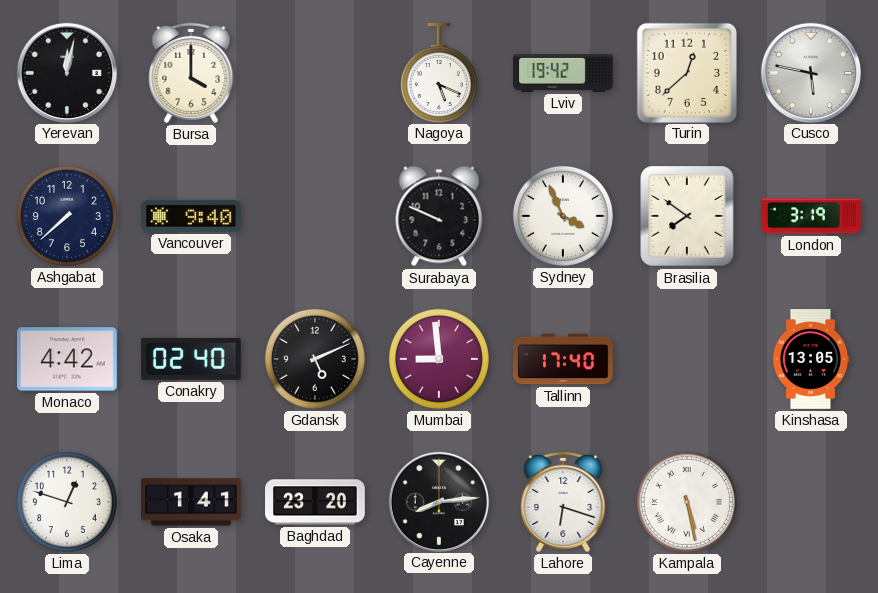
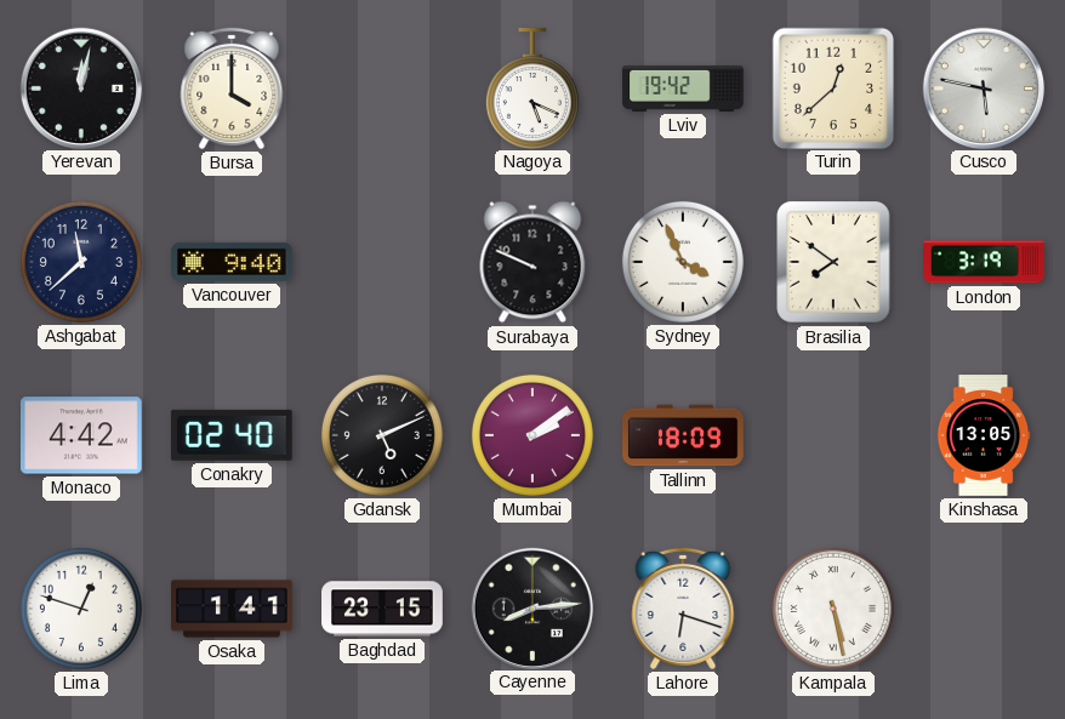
Ashgabat: 7:38 -> 11:38 (81, 262)
Mumbai: 8:59 -> 2:09 (532, 435)
Tallinn: 17:40 -> 18:09 (683, 435)
Baghdad: 23:20 -> 23:15 (382, 609)
